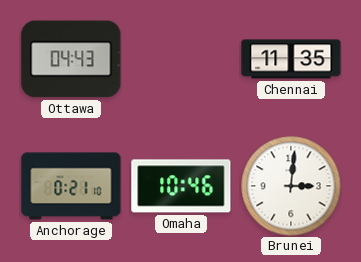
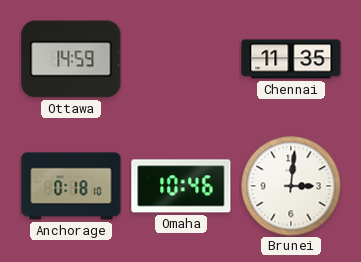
Ottawa: 04:43 -> 14:59 (71, 59)
Anchorage: 0:21 -> 0:18 (71, 186)
